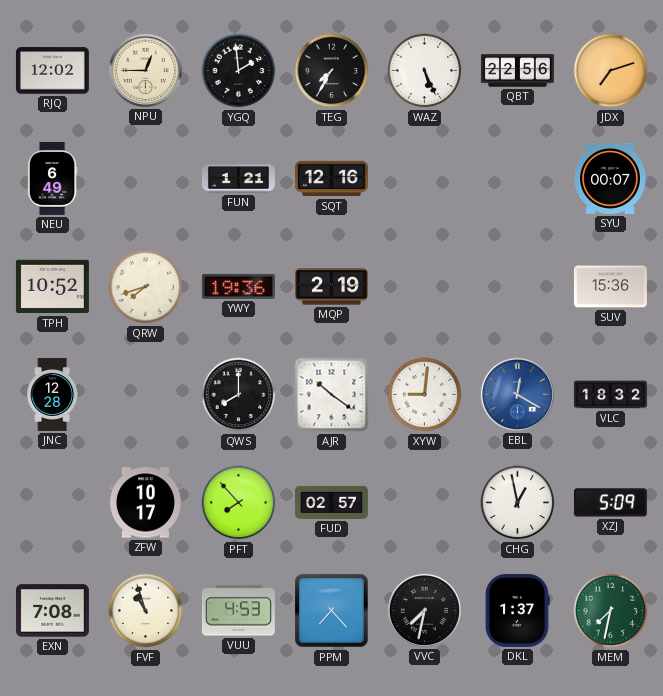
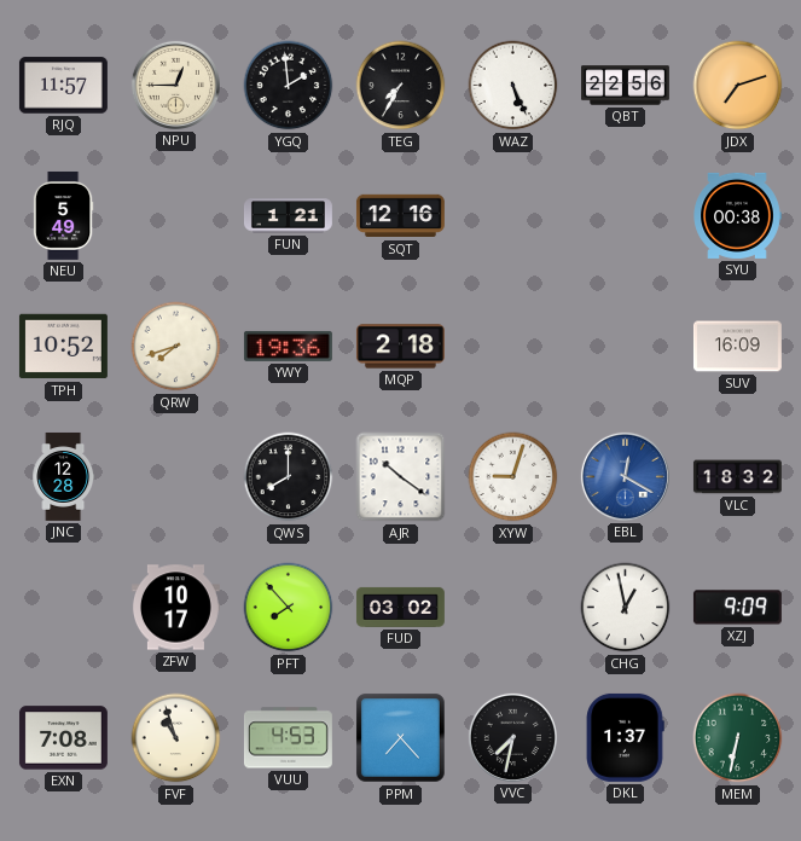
RJQ: 12:02 -> 11:57 (63, 86)
NEU: 6:49 -> 5:49 (63, 215)
SYU: 00:07 -> 00:38 (737, 215)
MQP: 2:19 -> 2:18 (400, 347)
SUV: 15:36 -> 16:09 (737, 347)
XYW: 9:01 -> 9:03 (513, 477)
FUD: 02:57 -> 03:02 (400, 607)
XZJ: 5:09 -> 9:09 (737, 608)
MEM: 7:32 -> 6:32 (738, 738)
